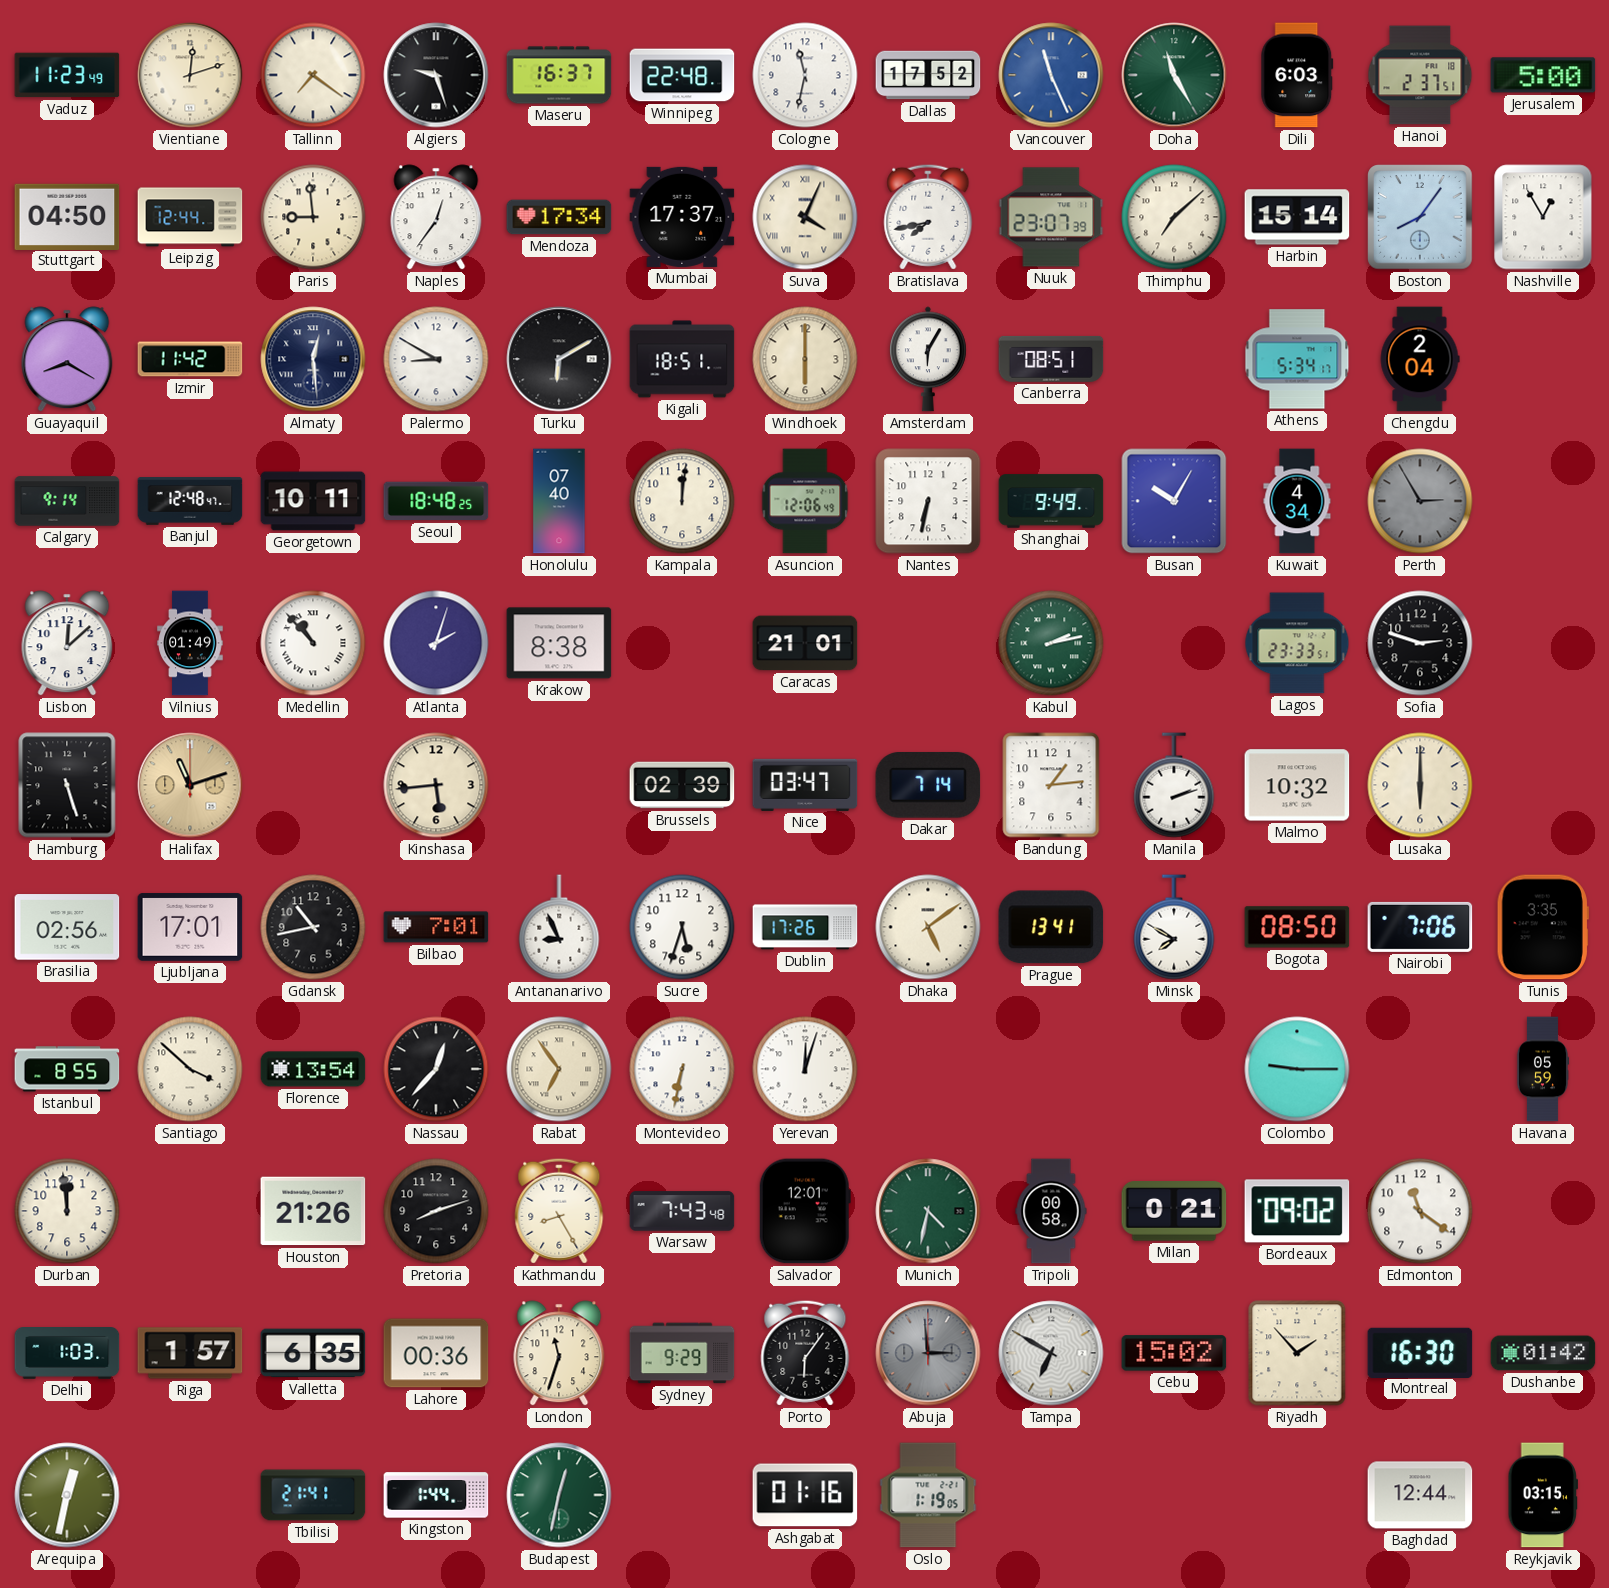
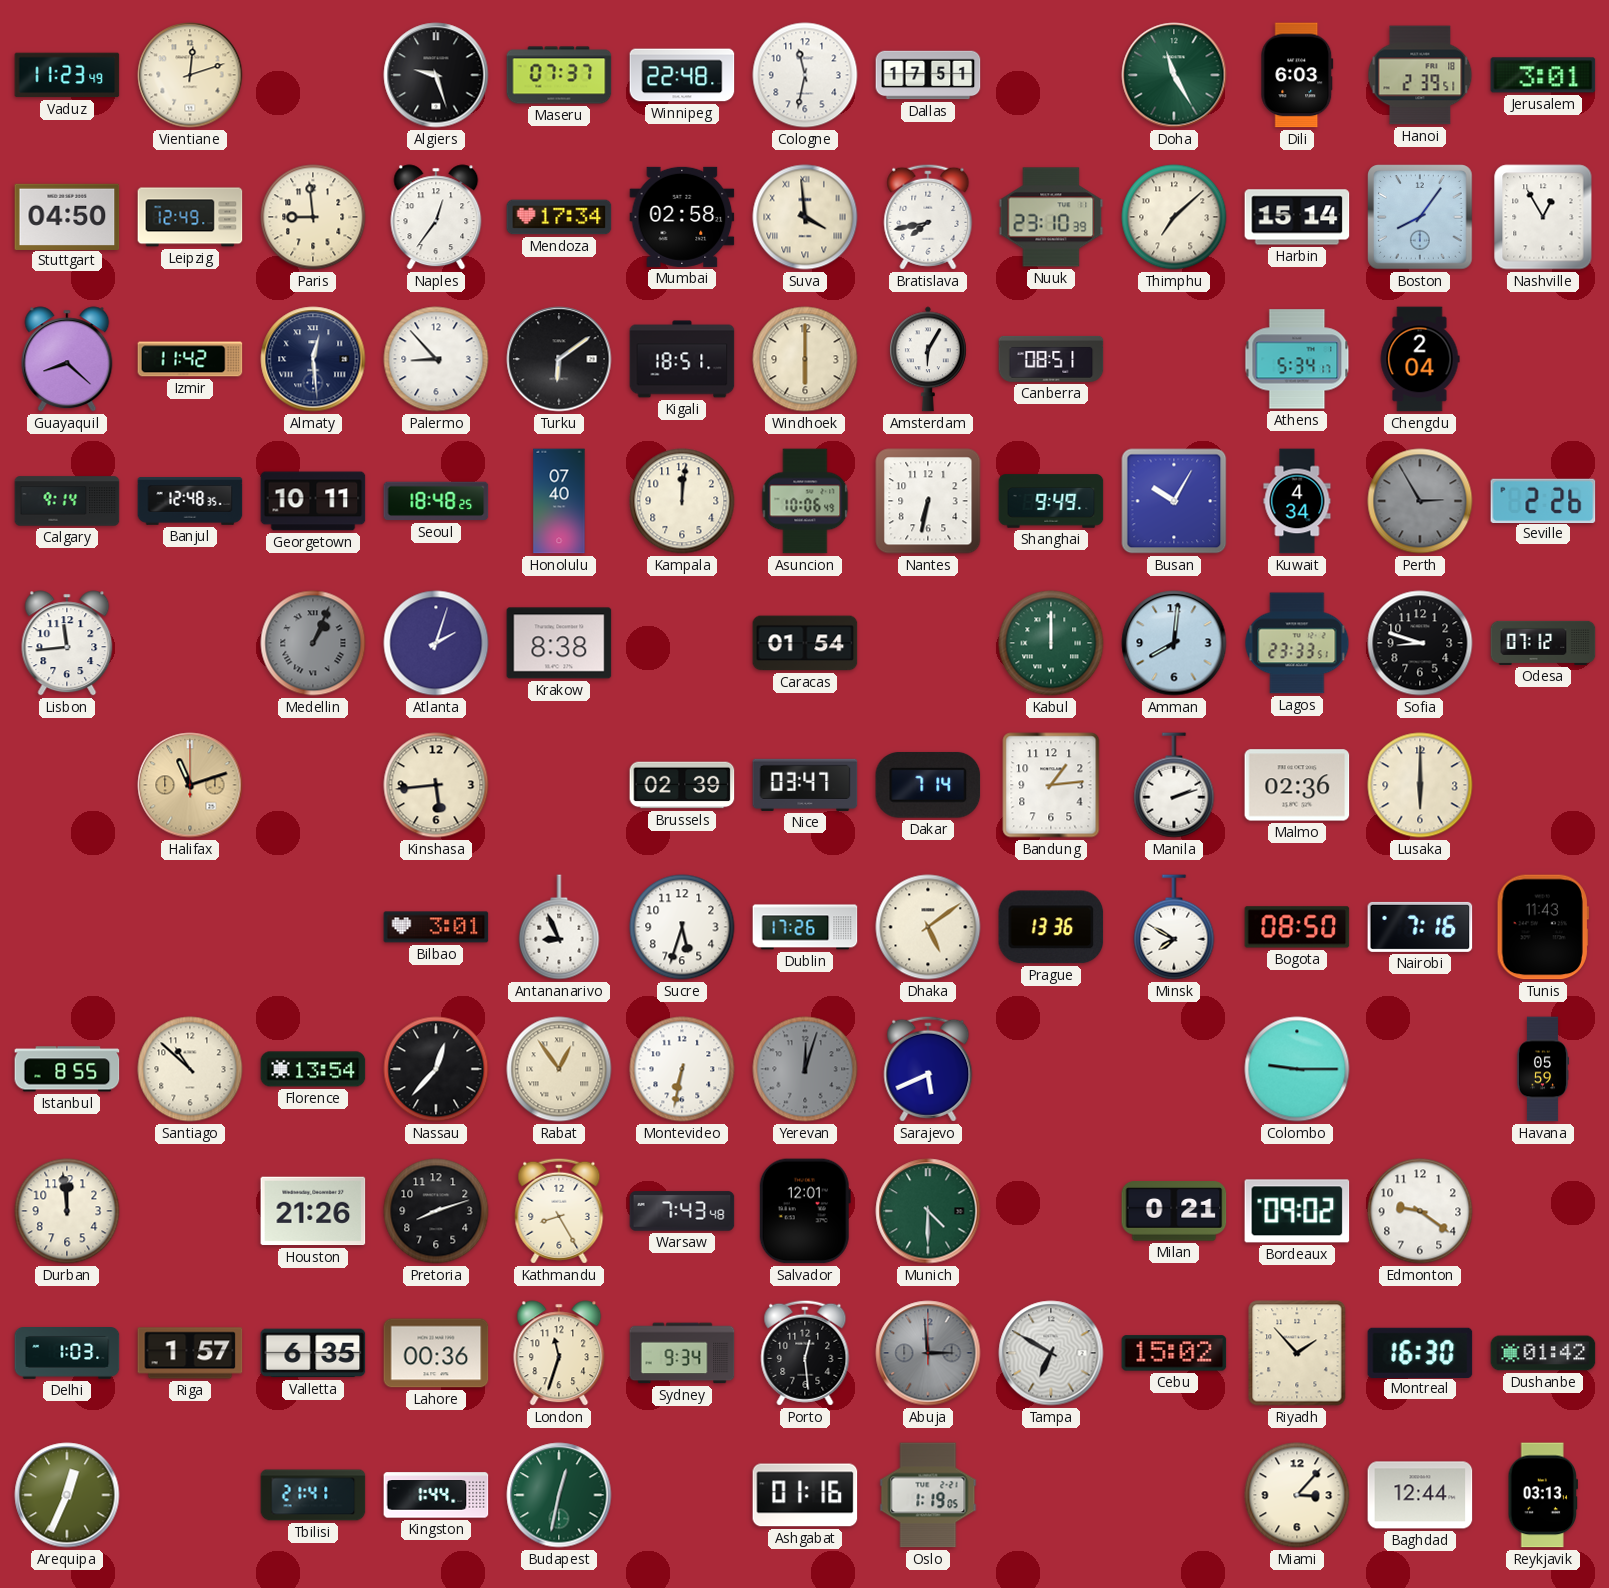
Tallinn: 7:21 -> none (313, 75)
Maseru: 16:37 -> 07:37 (559, 75)
Dallas: 17:52 -> 17:51 (928, 75)
Vancouver: 11:26 -> none (1051, 75)
Hanoi: 2:37 -> 2:39 (1420, 75)
Jerusalem: 5:00 -> 3:01 (1543, 75)
Leipzig: 12:44 -> 12:49 (190, 217)
Mumbai: 17:37 -> 02:58 (682, 217)
Suva: 4:04 -> 3:59 (805, 217)
Nuuk: 23:07 -> 23:10 (1051, 217)
Guayaquil: 8:20 -> 8:22 (67, 359)
Palermo: 8:50 -> 8:53 (436, 359)
Turku: 6:10 -> 6:09 (559, 359)
Banjul: 12:48:47 -> 12:48:35 (190, 501)
Asuncion: 12:06 -> 10:06 (805, 501)
Seville: none -> 2:26 (1543, 500)
Lisbon: 12:08 -> 11:44 (67, 643)
Vilnius: 01:49 -> none (190, 643)
Medellin: 10:53 -> 1:04 (313, 643)
Medellin dial: white -> grey (313, 643)
Caracas: 21:01 -> 01:54 (805, 643)
Kabul: 2:13 -> 12:00 (1051, 643)
Amman: none -> 8:01 (1174, 643)
Sofia: 2:48 -> 8:48 (1420, 643)
Odesa: none -> 07:12 (1543, 643)
Hamburg: 5:27 -> none (67, 785)
Malmo: 10:32 -> 02:36 (1297, 785)
Brasilia: 02:56 -> none (67, 927)
Ljubljana: 17:01 -> none (190, 927)
Gdansk: 10:43 -> none (313, 927)
Bilbao: 7:01 -> 3:01 (436, 927)
Prague: 13:41 -> 13:36 (1051, 927)
Nairobi: 7:06 -> 7:16 (1420, 927)
Tunis: 3:35 -> 11:43 (1543, 927)
Santiago: 3:52 -> 10:52 (190, 1069)
Rabat: 6:54 -> 12:54 (559, 1069)
Yerevan dial: white -> grey (805, 1069)
Sarajevo: none -> 5:41 (928, 1069)
Munich: 4:32 -> 4:30 (928, 1211)
Tripoli: 00:58 -> none (1051, 1211)
Edmonton: 11:21 -> 9:21 (1420, 1211)
Sydney: 9:29 -> 9:34 (682, 1353)
Porto: 6:06 -> 12:29 (805, 1353)
Arequipa: 12:32 -> 12:34 (67, 1495)
Miami: none -> 3:07 (1297, 1495)
Reykjavik: 03:15 -> 03:13 (1542, 1495)
